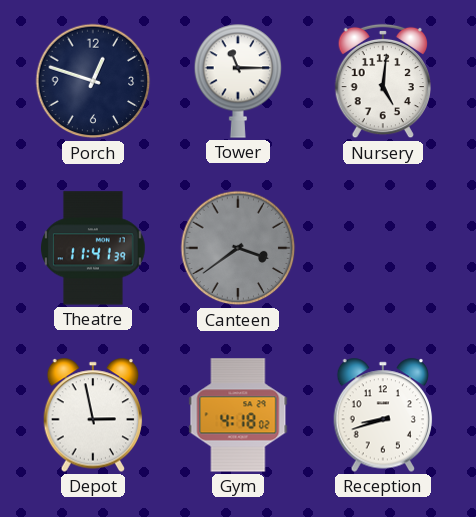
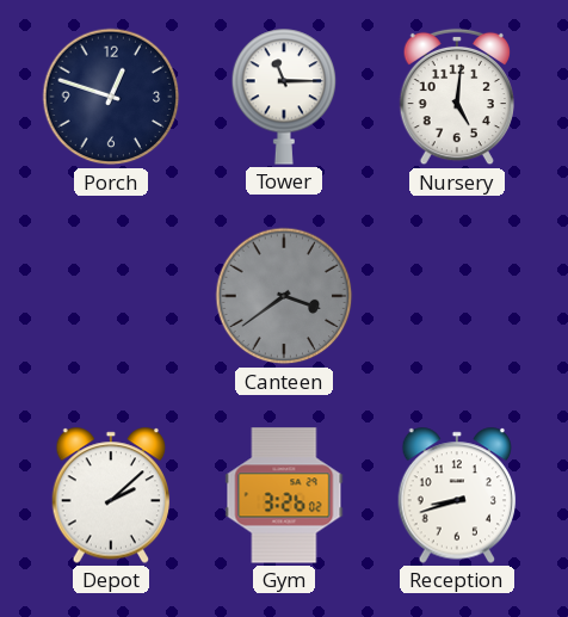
Theatre: 11:41 -> none (94, 248)
Depot: 2:58 -> 2:08 (111, 495)
Gym: 4:18 -> 3:26 (284, 495)
